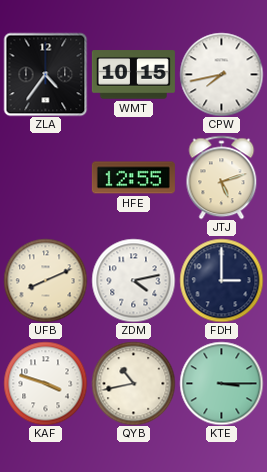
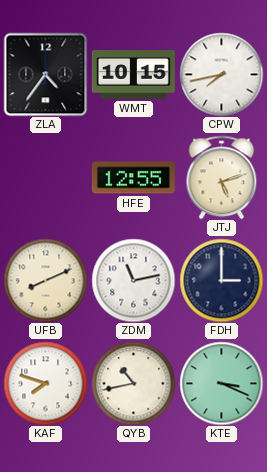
ZDM: 4:13 -> 11:13 (133, 280)
KAF: 3:48 -> 7:48 (45, 383)
KTE: 3:15 -> 3:19 (221, 383)
